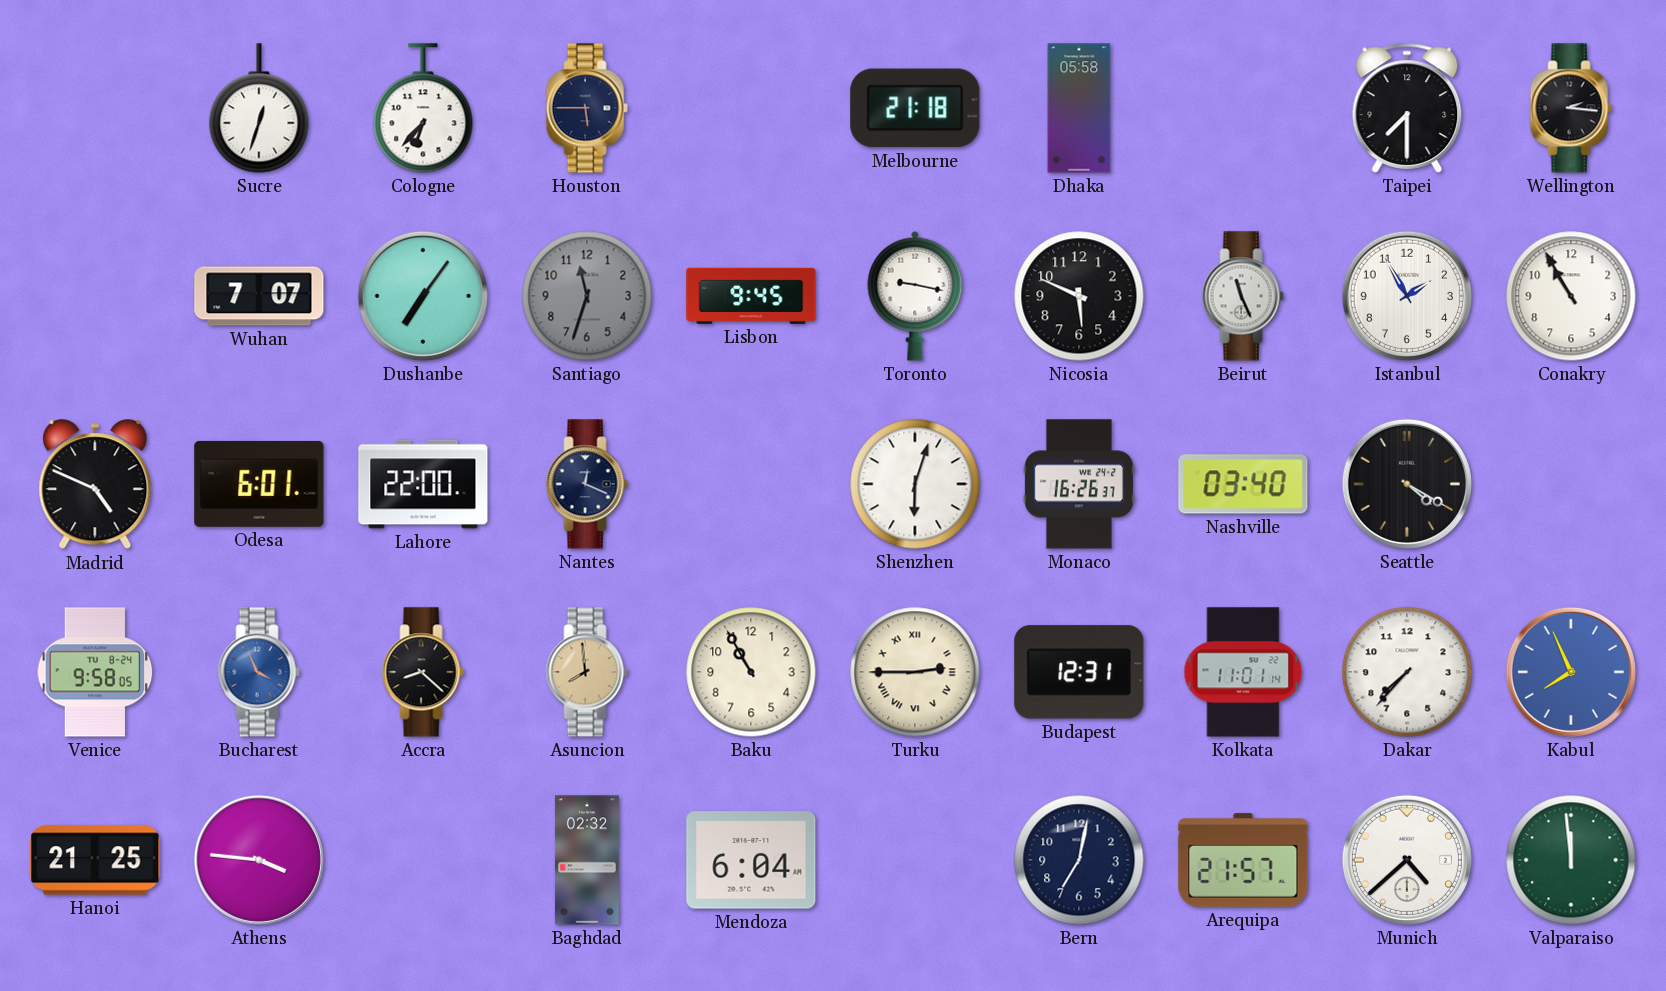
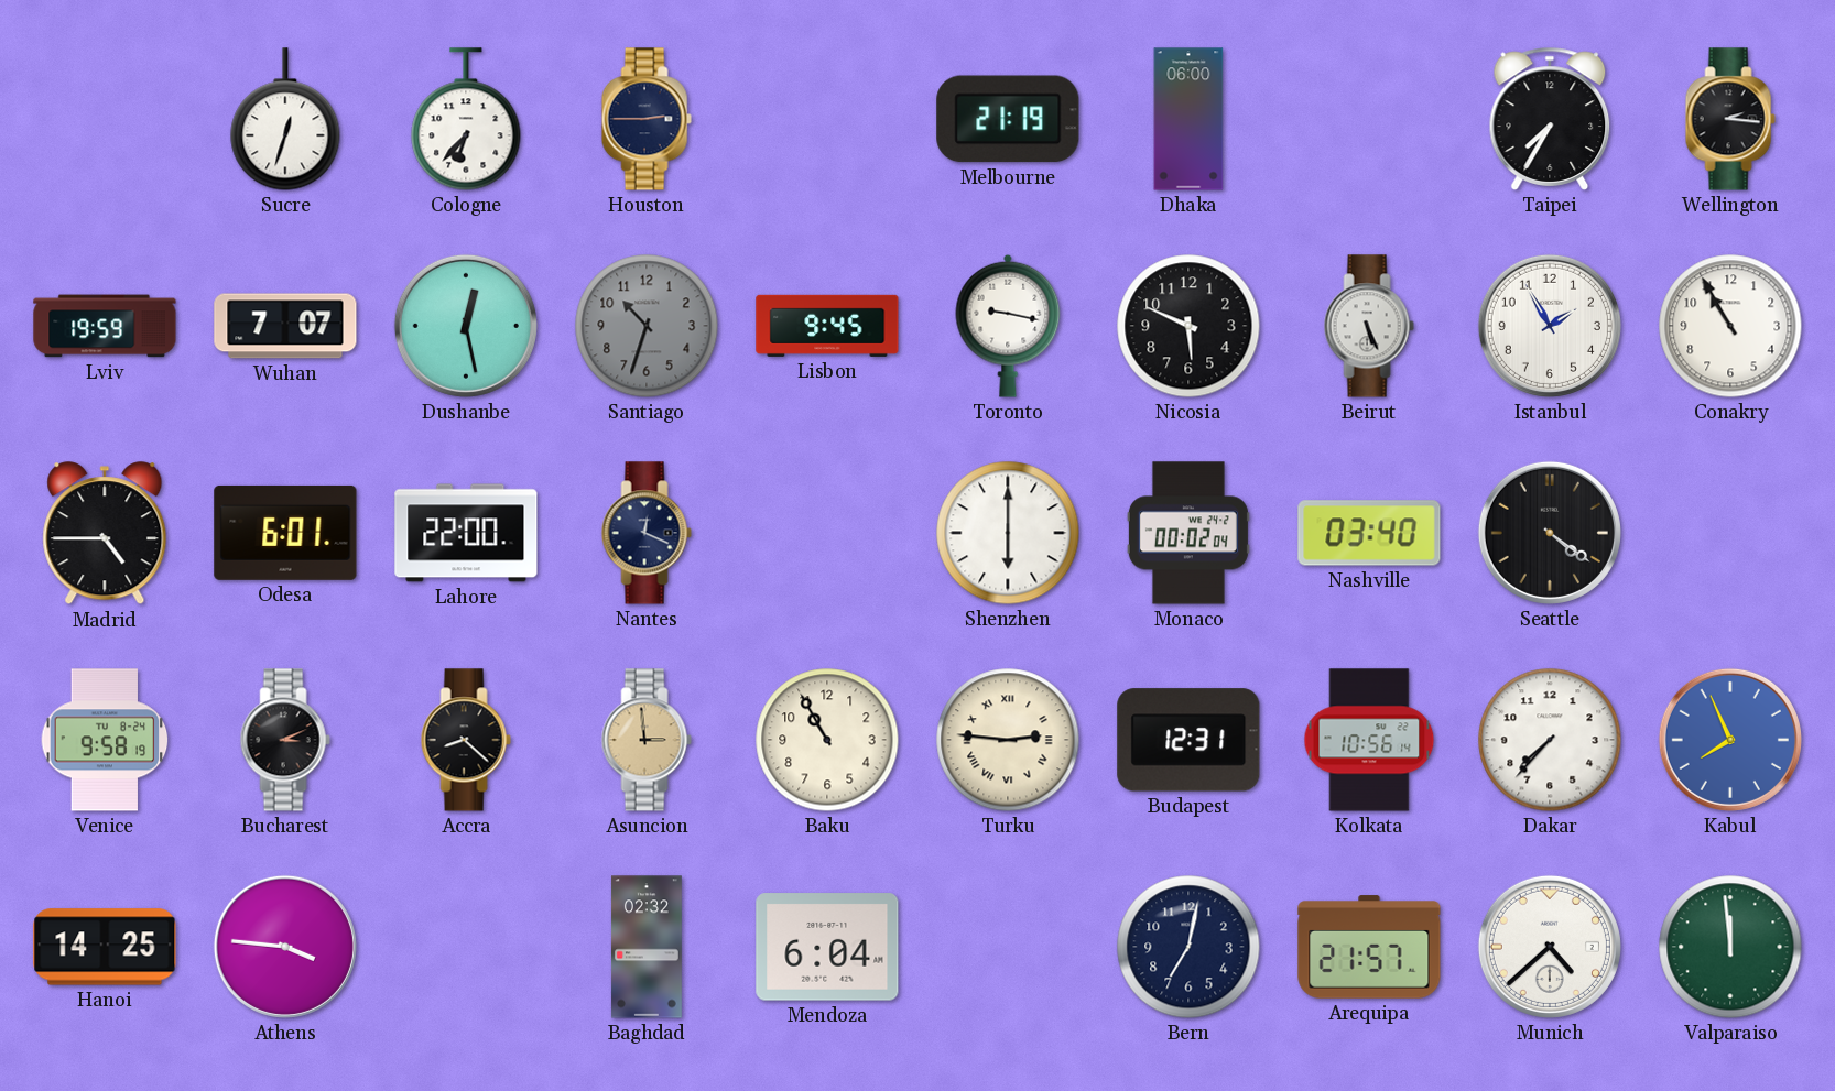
Houston: 5:45 -> 2:45 (647, 119)
Melbourne: 21:18 -> 21:19 (1008, 119)
Dhaka: 05:58 -> 06:00 (1188, 119)
Taipei: 7:30 -> 7:35 (1550, 119)
Lviv: none -> 19:59 (105, 326)
Dushanbe: 7:06 -> 12:28 (466, 326)
Santiago: 11:33 -> 10:33 (647, 326)
Beirut: 11:26 -> 5:26 (1369, 326)
Madrid: 4:49 -> 4:45 (105, 534)
Shenzhen: 6:03 -> 6:00 (1008, 533)
Monaco: 16:26 -> 00:02 (1188, 533)
Seattle: 4:20 -> 4:21 (1550, 533)
Venice: 9:58:05 -> 9:58:19 (105, 740)
Bucharest: 3:56 -> 3:11 (285, 740)
Bucharest dial: blue -> black (285, 740)
Asuncion: 7:59 -> 2:59 (647, 740)
Turku: 2:45 -> 2:46 (1008, 740)
Kolkata: 11:01 -> 10:56 (1369, 740)
Hanoi: 21:25 -> 14:25 (105, 947)
